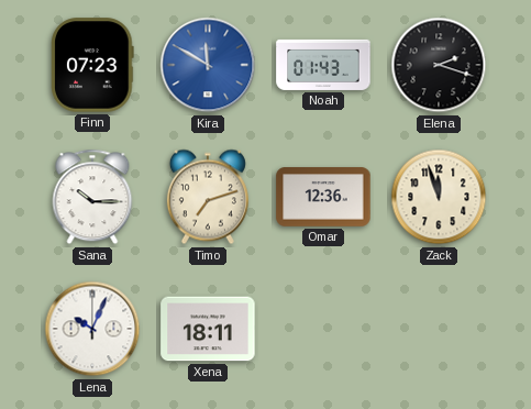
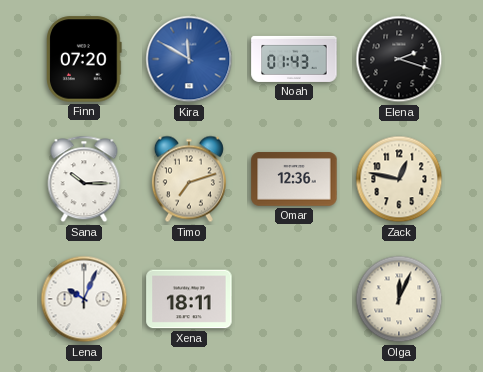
Finn: 07:23 -> 07:20 (84, 59)
Zack: 11:57 -> 12:47 (399, 179)
Olga: none -> 12:04 (399, 299)
